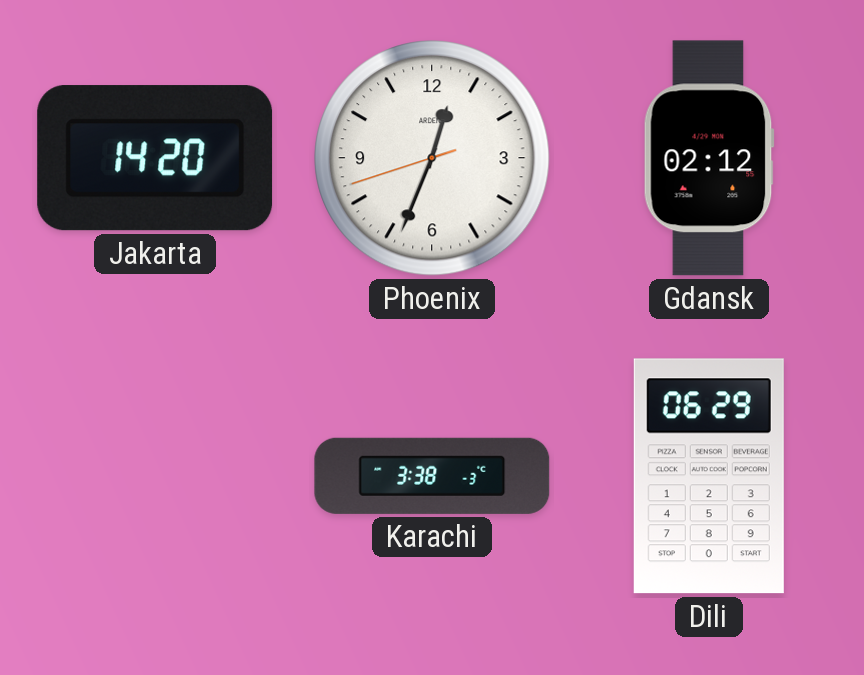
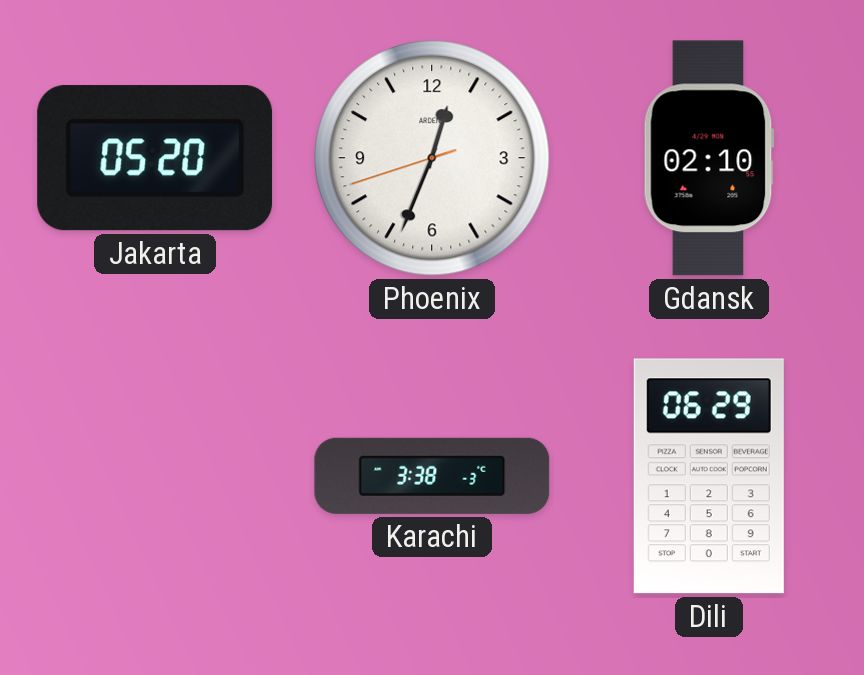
Jakarta: 14:20 -> 05:20 (155, 158)
Gdansk: 02:12 -> 02:10 (709, 158)
